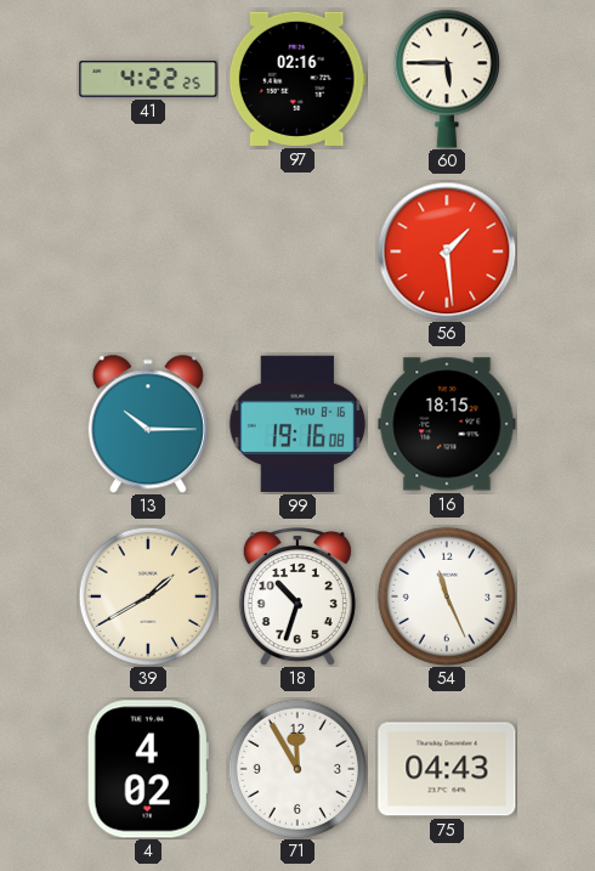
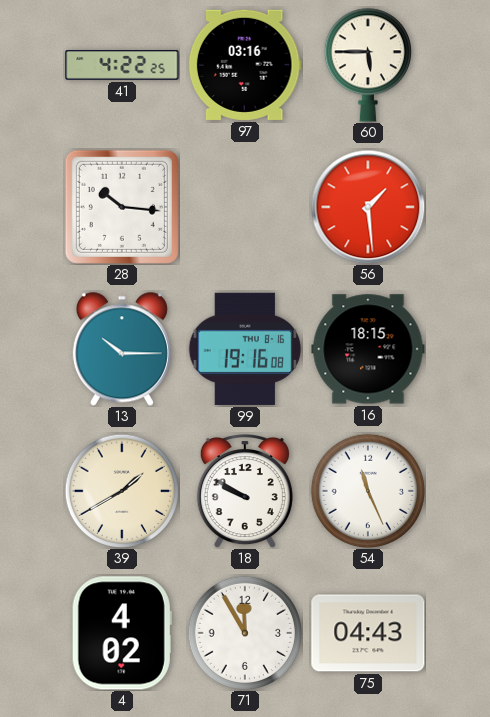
97: 02:16 -> 03:16 (245, 65)
28: none -> 10:16 (122, 207)
18: 10:33 -> 9:50 (245, 492)
